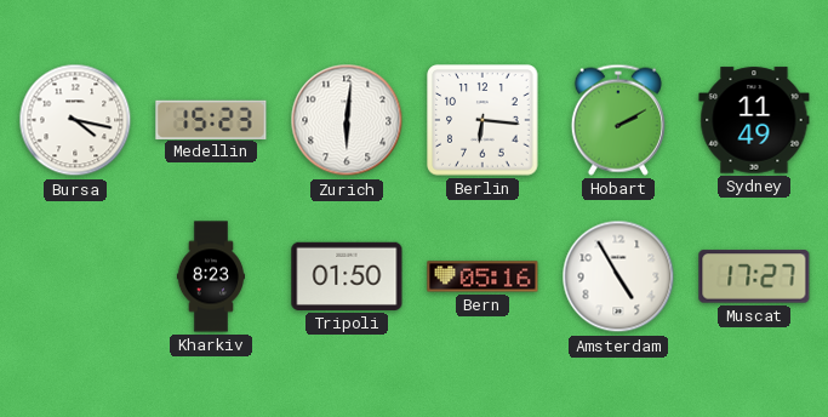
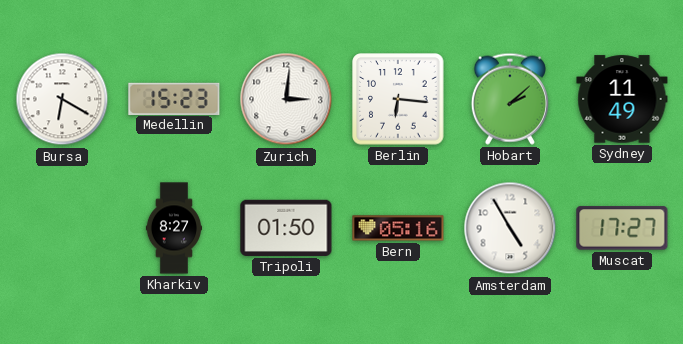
Bursa: 4:17 -> 6:20 (62, 99)
Zurich: 6:01 -> 3:01 (286, 99)
Hobart: 2:10 -> 2:08 (510, 99)
Kharkiv: 8:23 -> 8:27 (173, 228)
